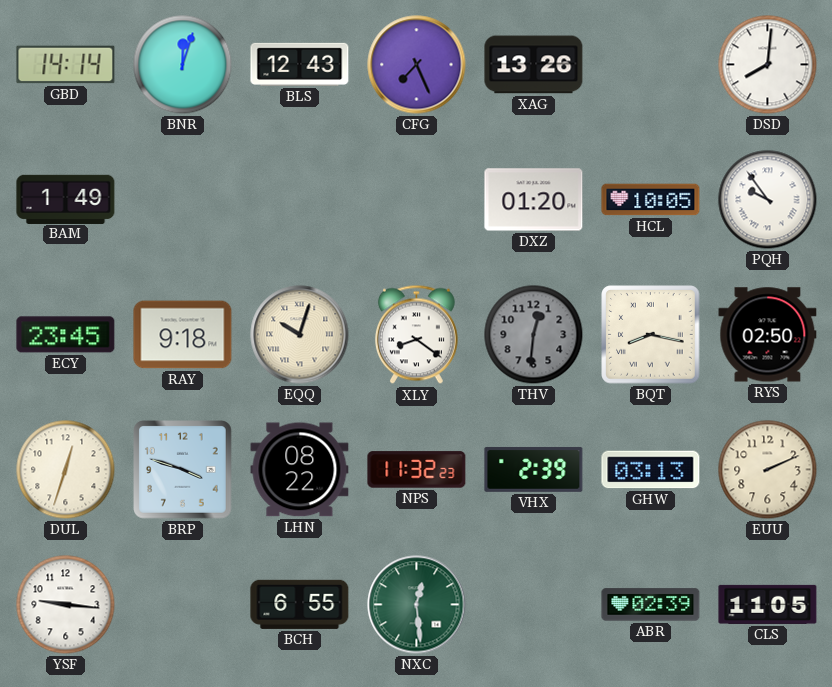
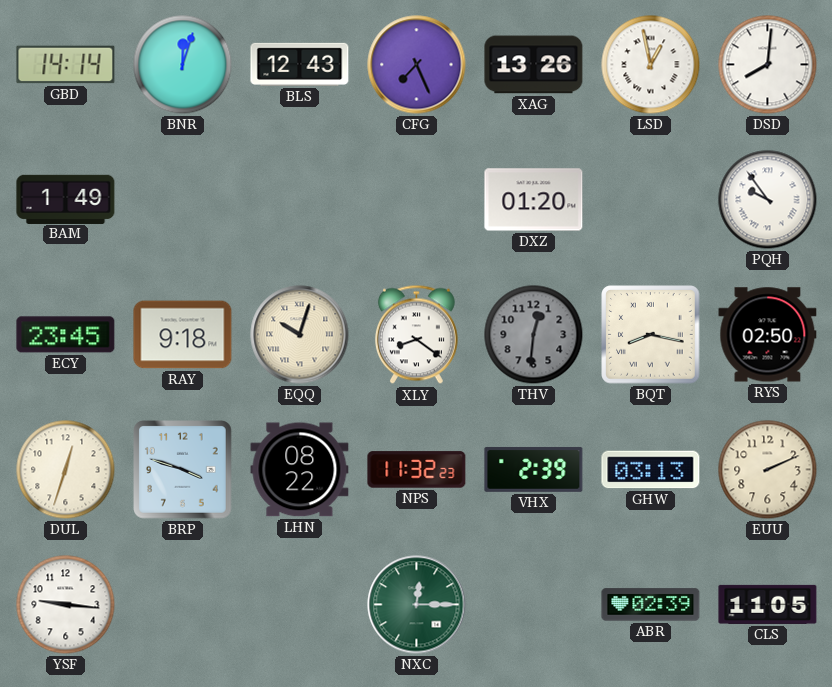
LSD: none -> 12:58 (651, 65)
HCL: 10:05 -> none (651, 200)
BCH: 6:55 -> none (300, 604)
NXC: 12:29 -> 12:15 (417, 605)
